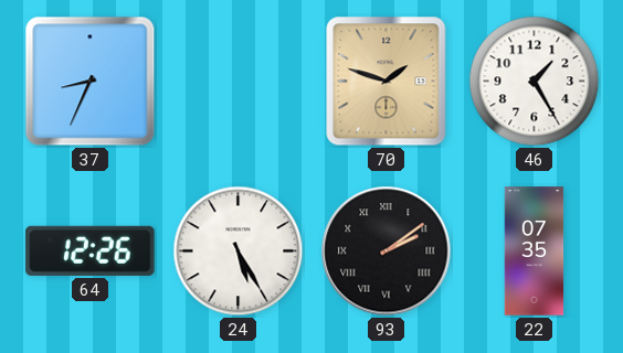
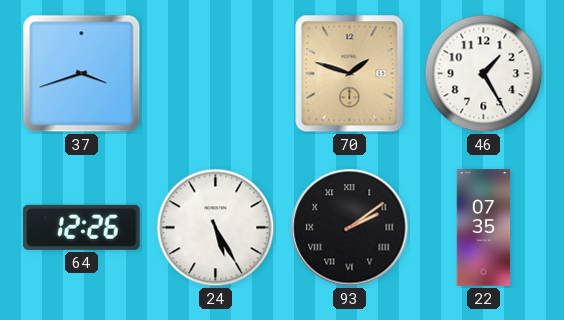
37: 8:34 -> 3:42 (82, 74)
